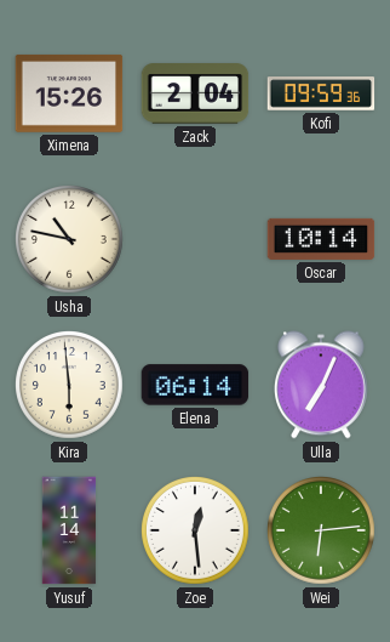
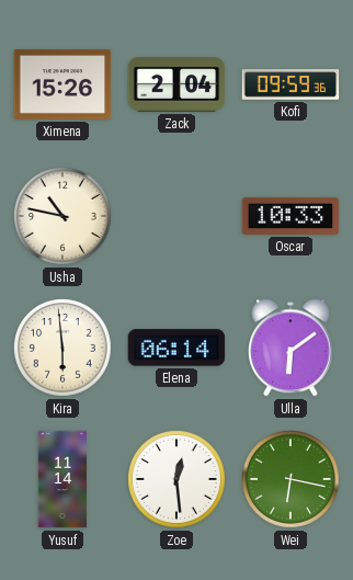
Oscar: 10:14 -> 10:33 (291, 216)
Ulla: 7:04 -> 6:09 (292, 348)
Wei: 6:14 -> 6:17 (292, 480)
